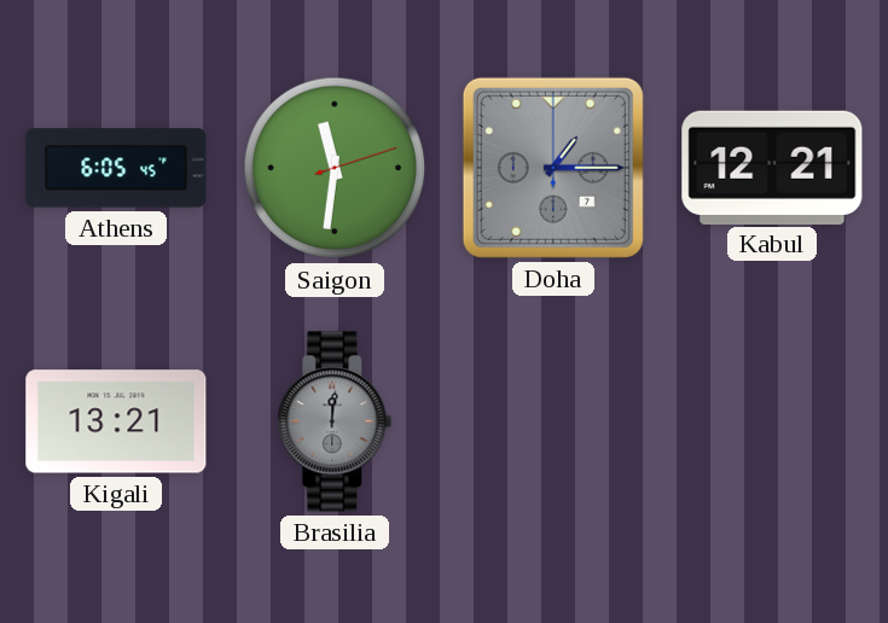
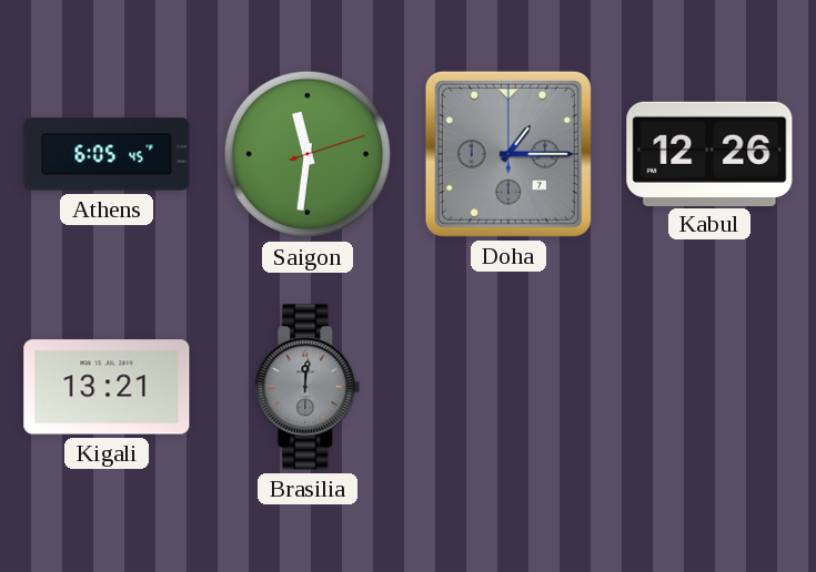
Kabul: 12:21 -> 12:26 (709, 153)
